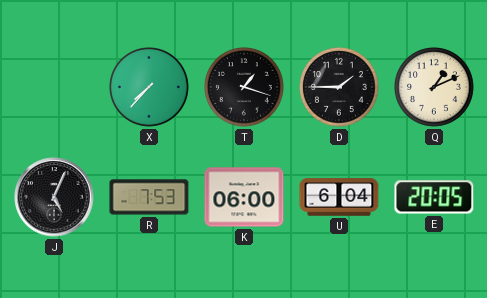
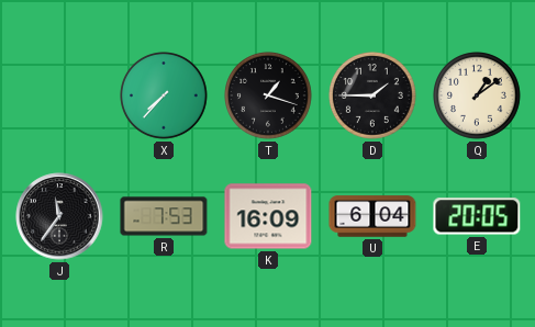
Q: 1:11 -> 1:09 (478, 97)
J: 5:04 -> 11:36 (59, 216)
K: 06:00 -> 16:09 (268, 216)
